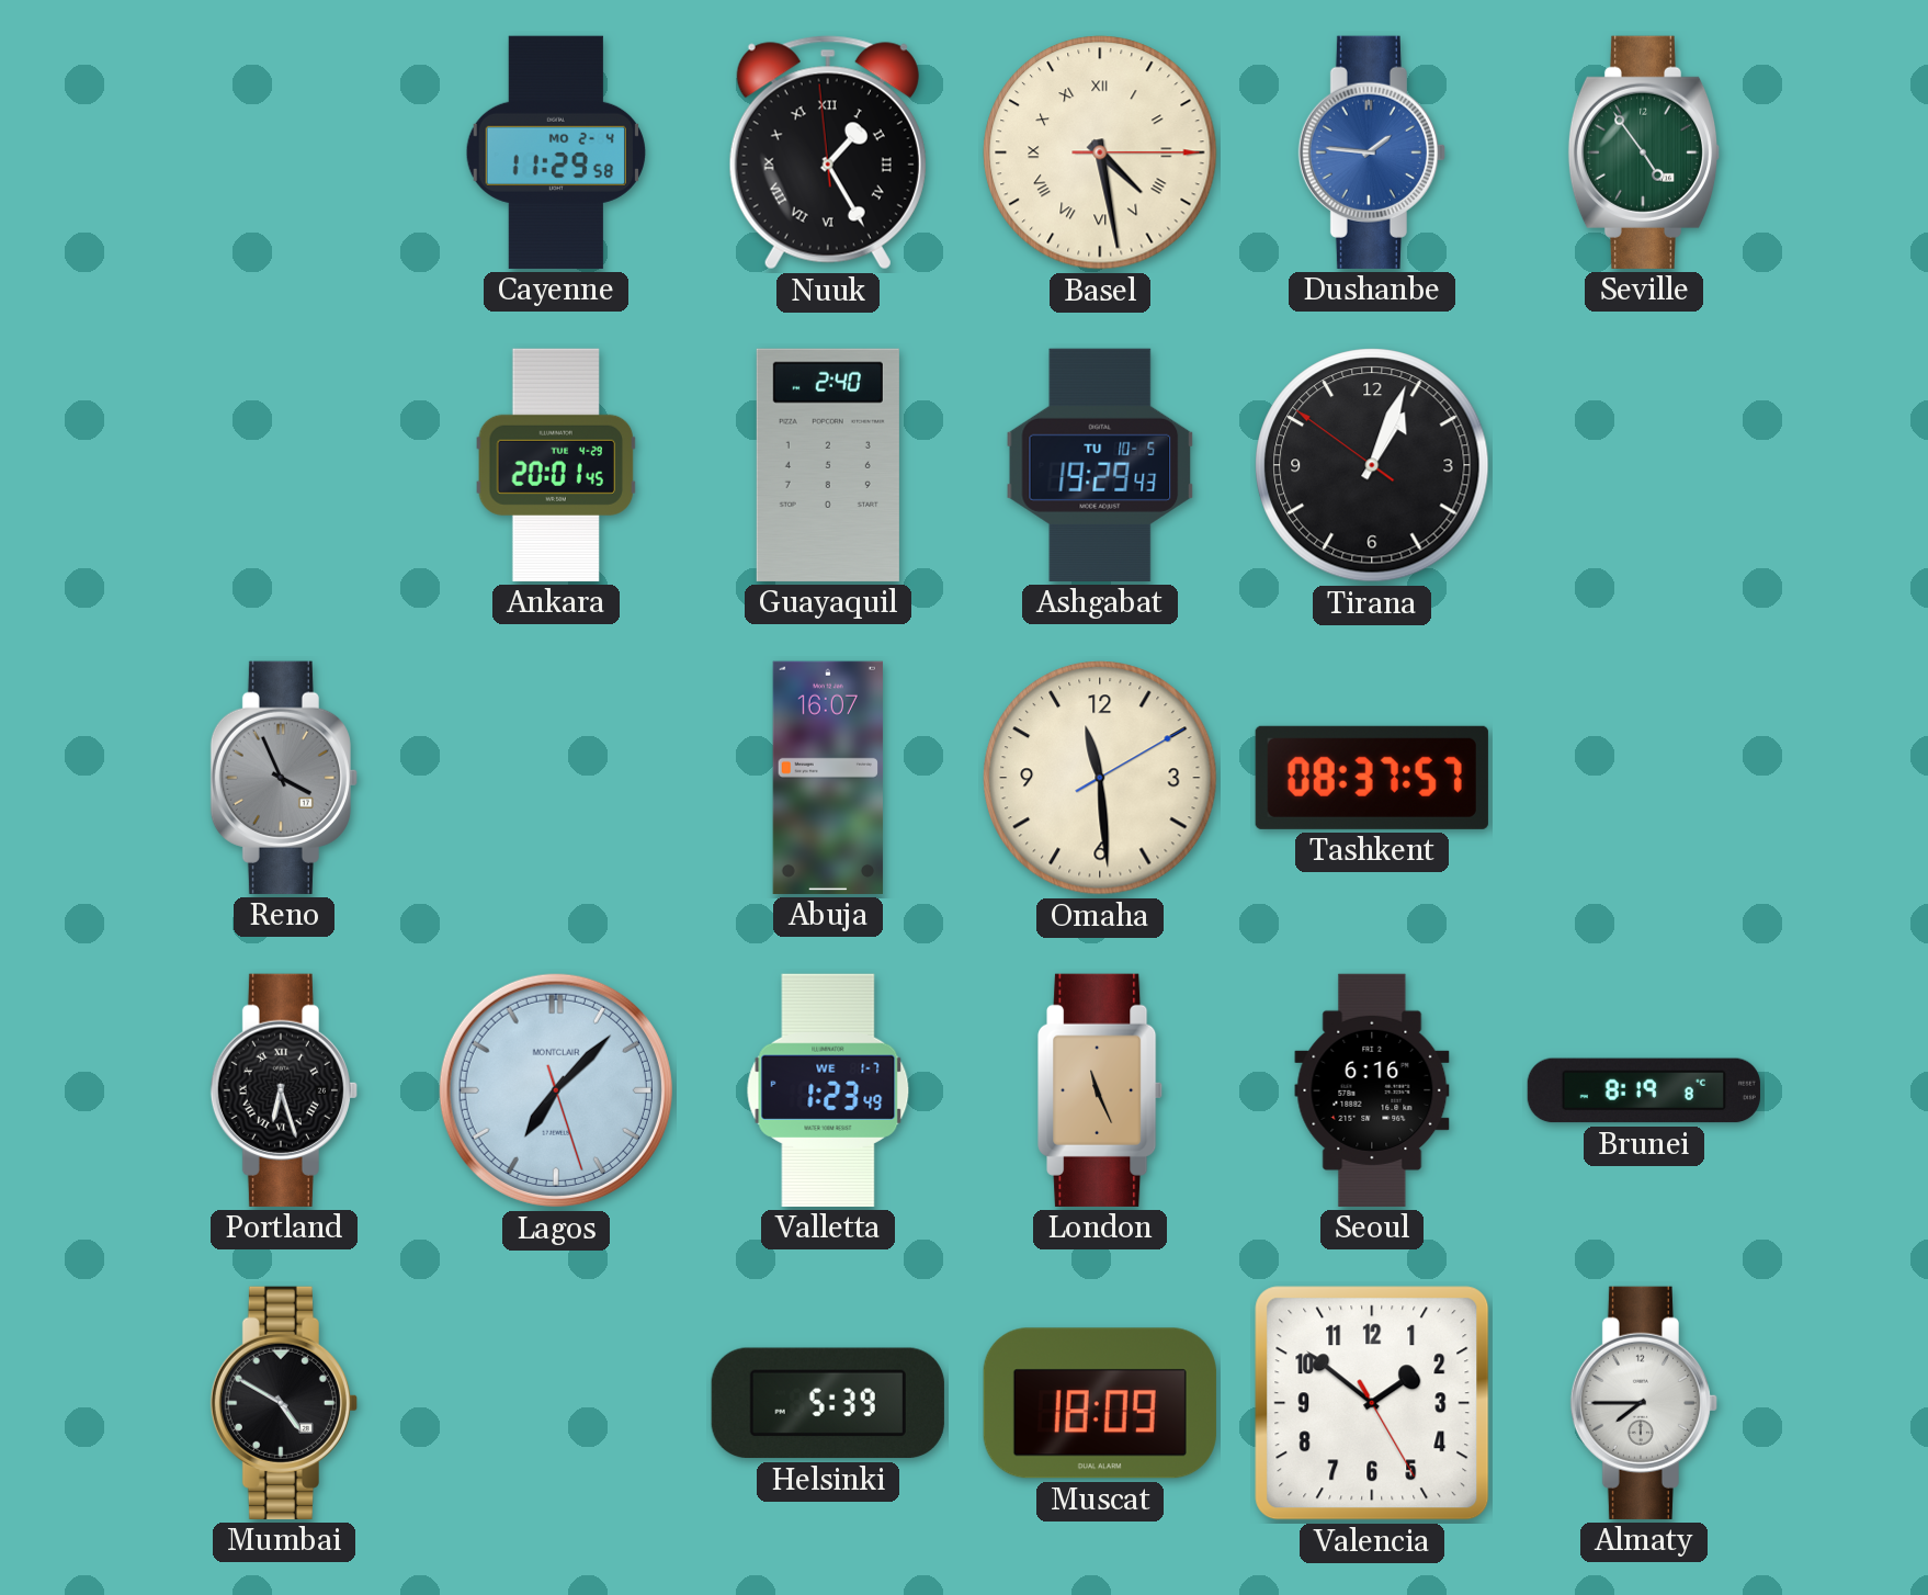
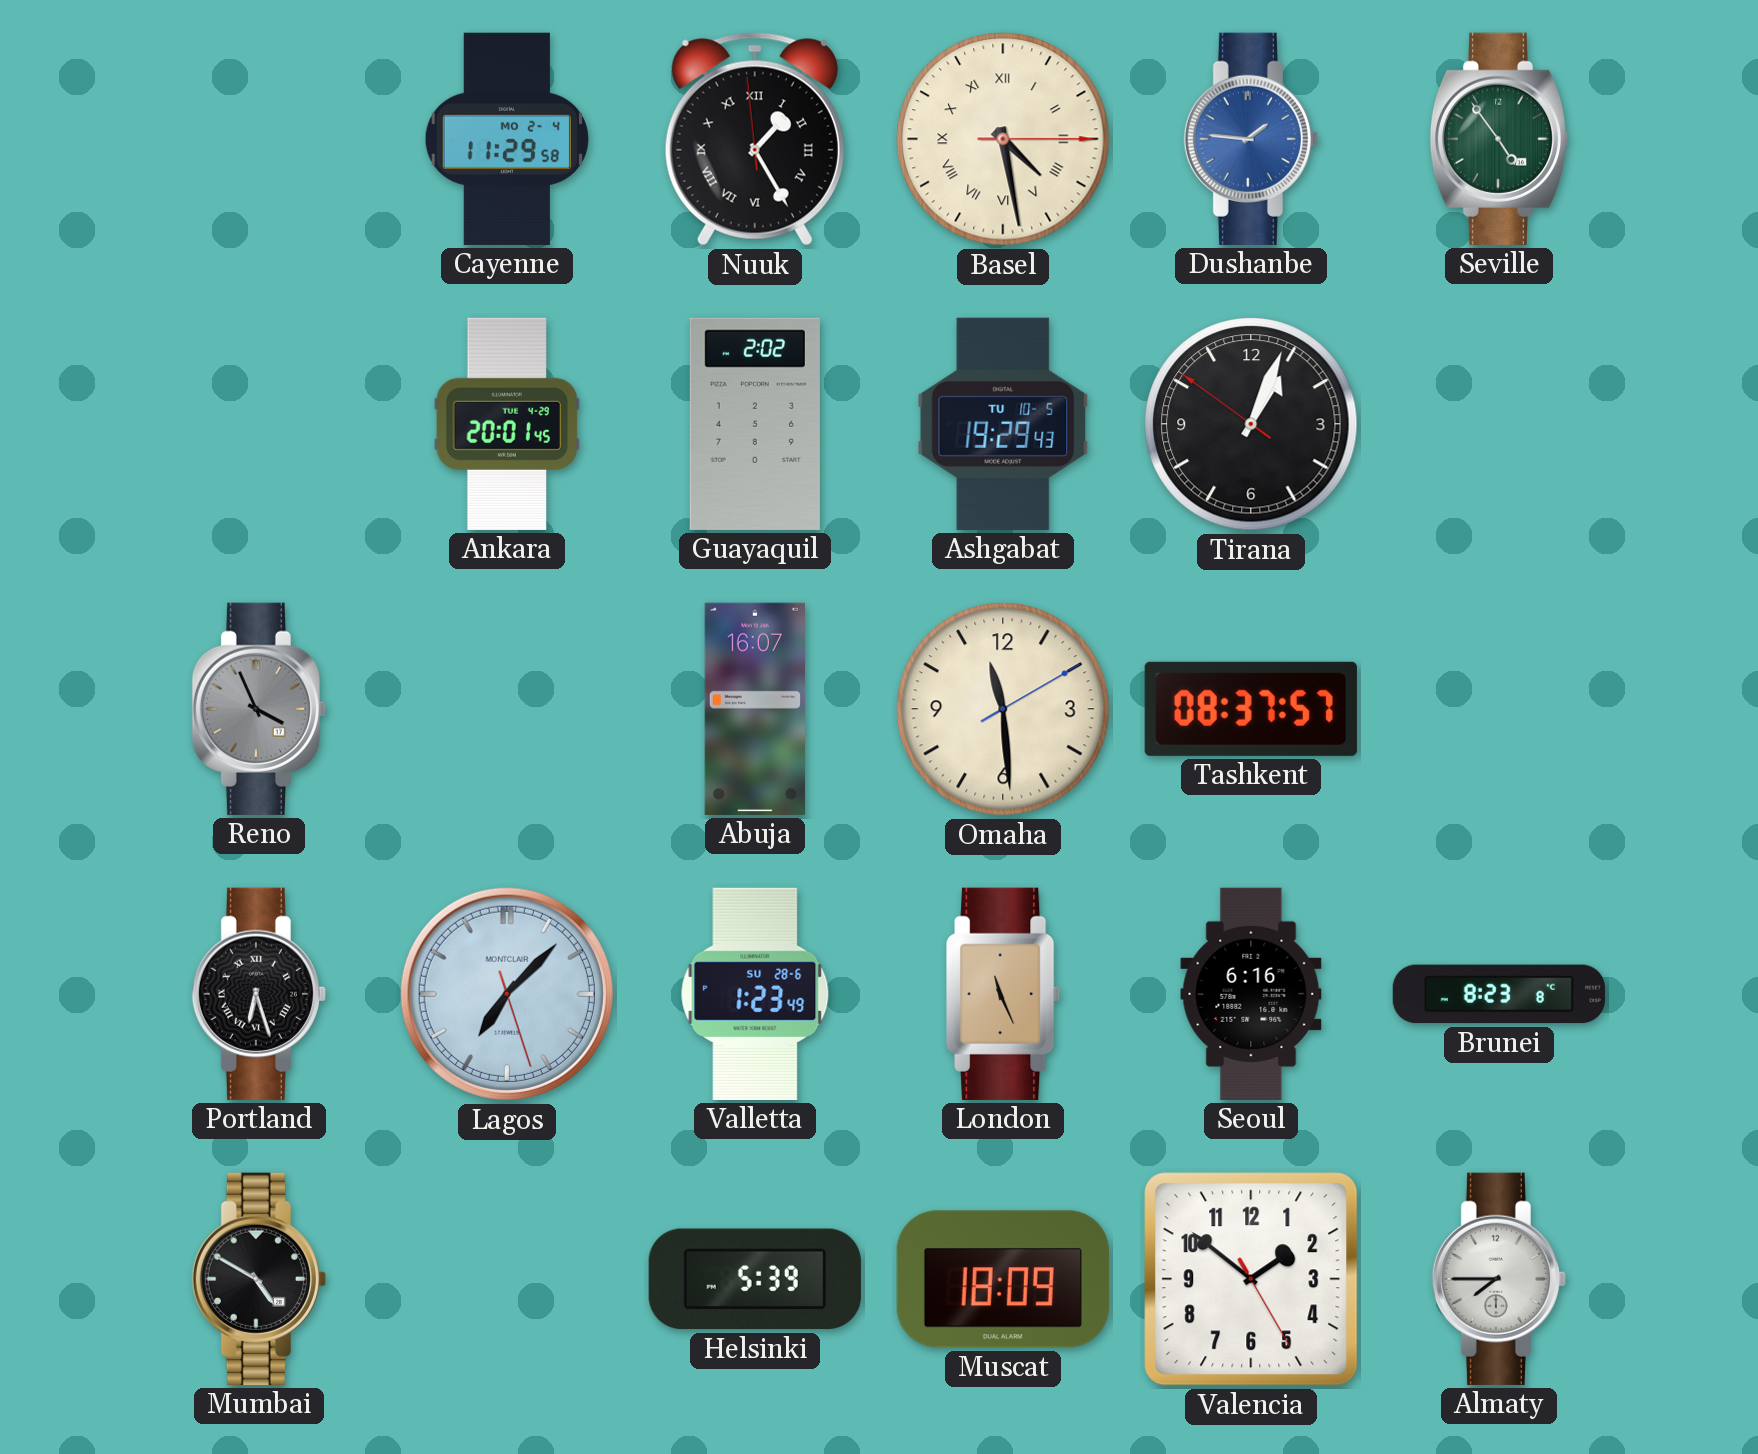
Guayaquil: 2:40 -> 2:02 (755, 424)
Valletta date: WE 1-7 -> SU 28-6 (755, 994)
Brunei: 8:19 -> 8:23 (1499, 994)
